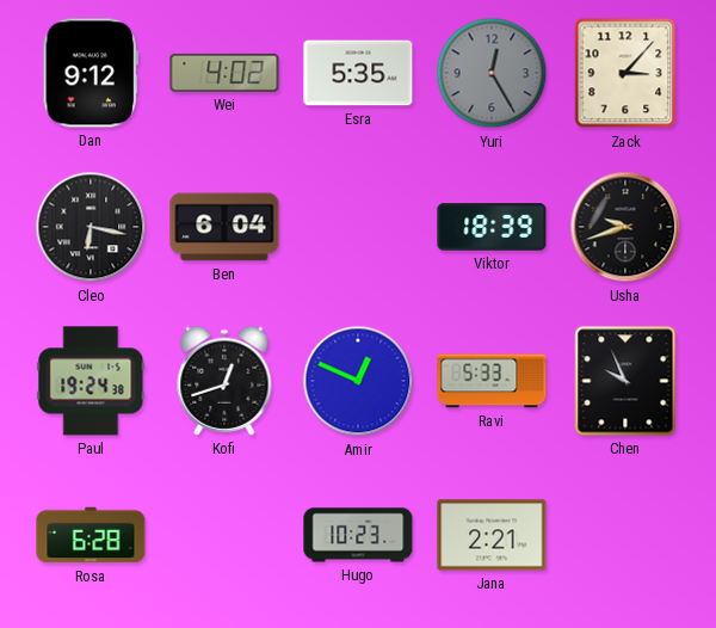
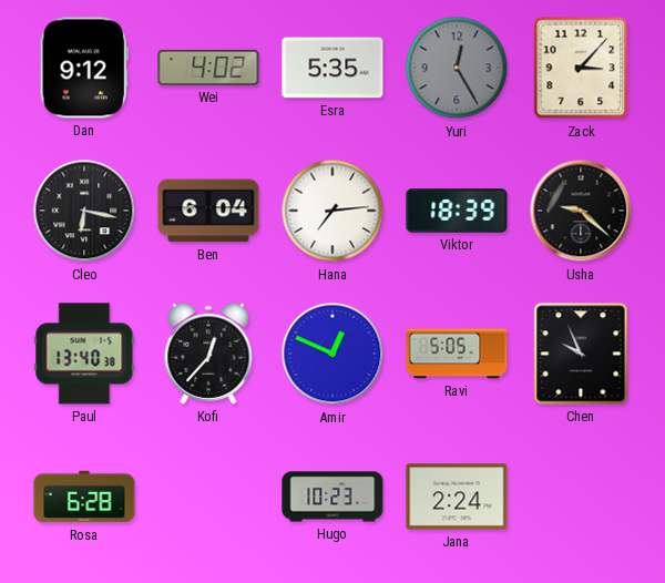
Hana: none -> 7:14 (332, 211)
Usha: 9:42 -> 9:22 (581, 211)
Paul: 19:24 -> 13:40 (84, 354)
Kofi: 12:42 -> 12:37 (208, 354)
Ravi: 5:33 -> 5:05 (457, 354)
Jana: 2:21 -> 2:24 (457, 497)
